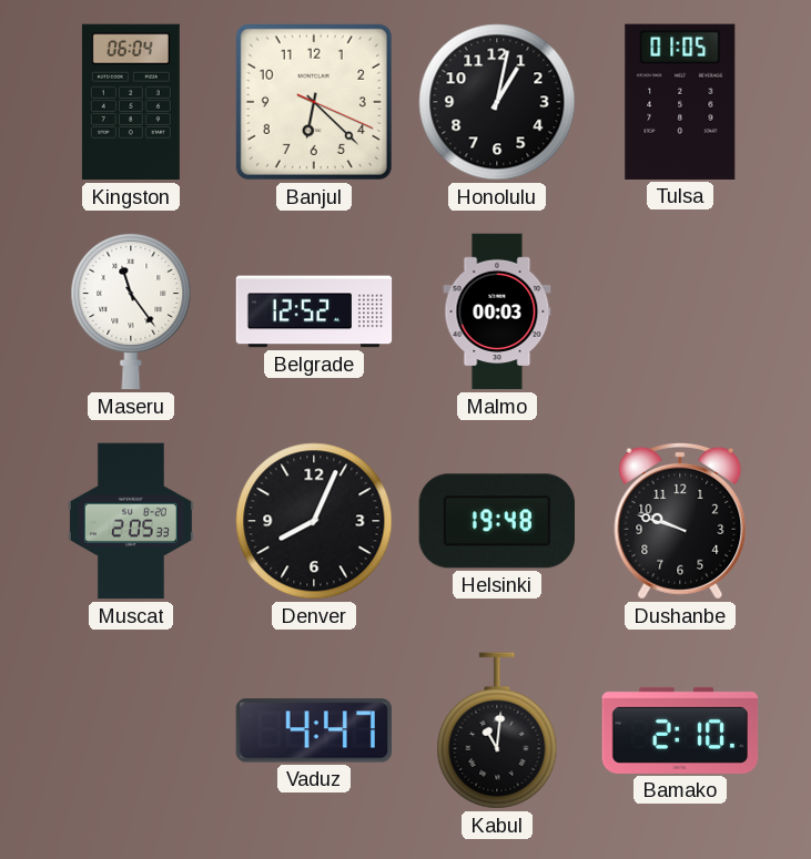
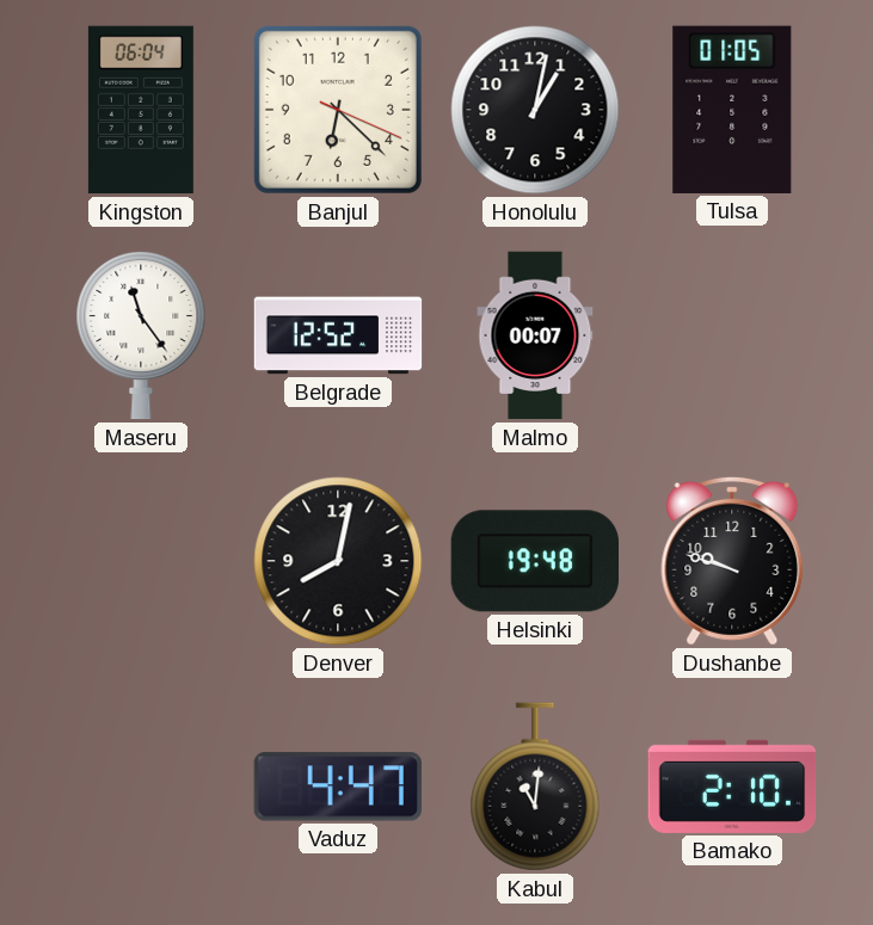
Malmo: 00:03 -> 00:07 (535, 335)
Muscat: 2:05 -> none (131, 521)
Denver: 8:04 -> 8:02 (338, 561)
